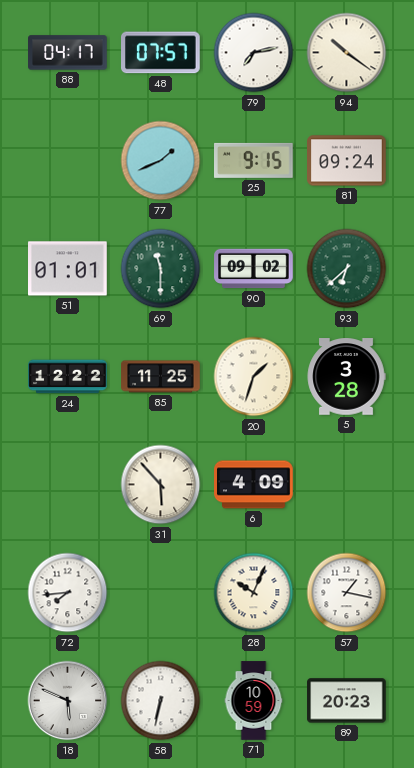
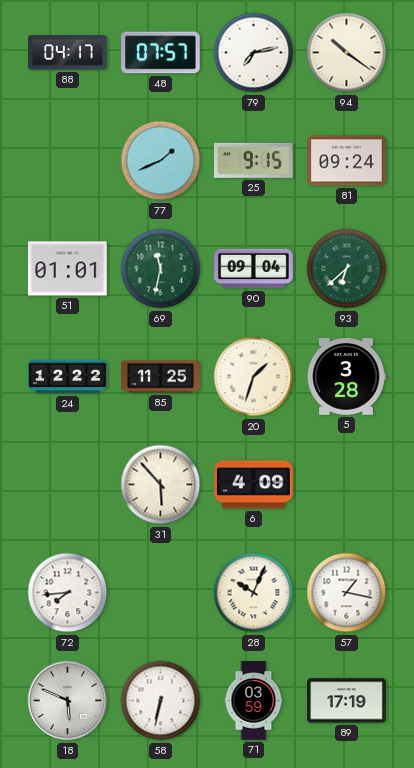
69: 11:30 -> 11:32 (161, 269)
90: 09:02 -> 09:04 (254, 269)
71: 10:59 -> 03:59 (254, 701)
89: 20:23 -> 17:19 (347, 701)
